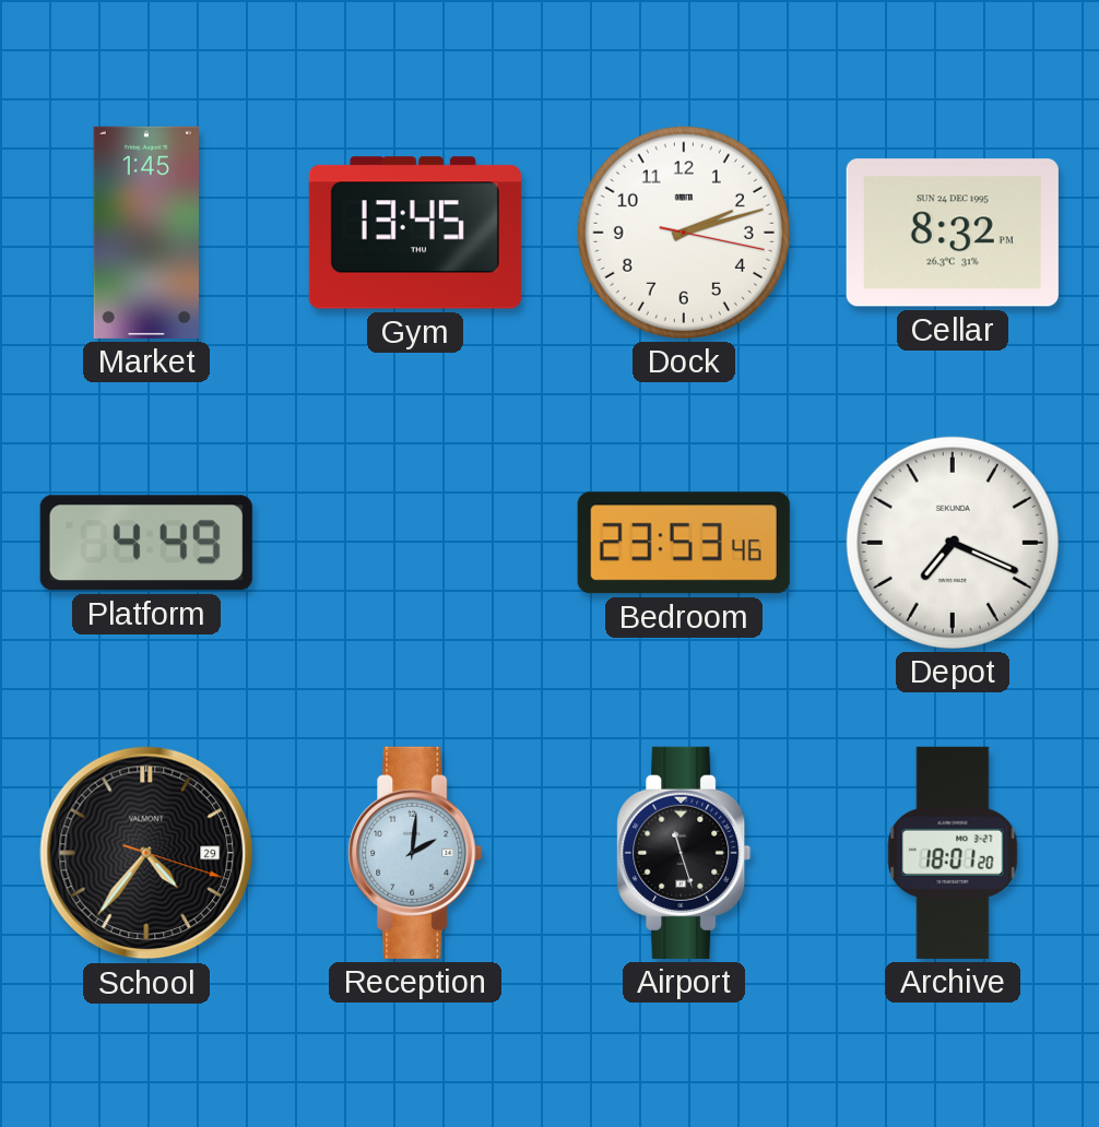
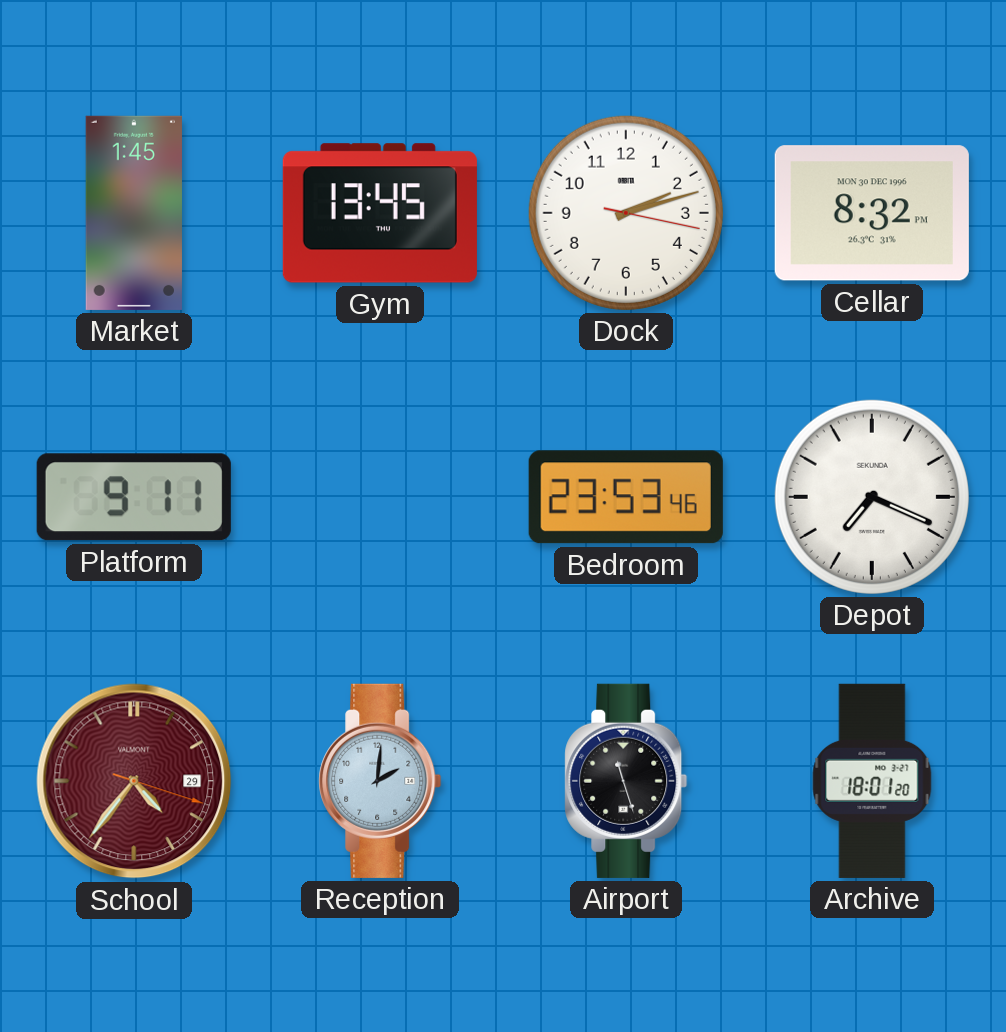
Cellar date: SUN 24 DEC 1995 -> MON 30 DEC 1996 (872, 213)
Platform: 4:49 -> 9:11 (134, 497)
School dial: black -> burgundy (134, 781)
